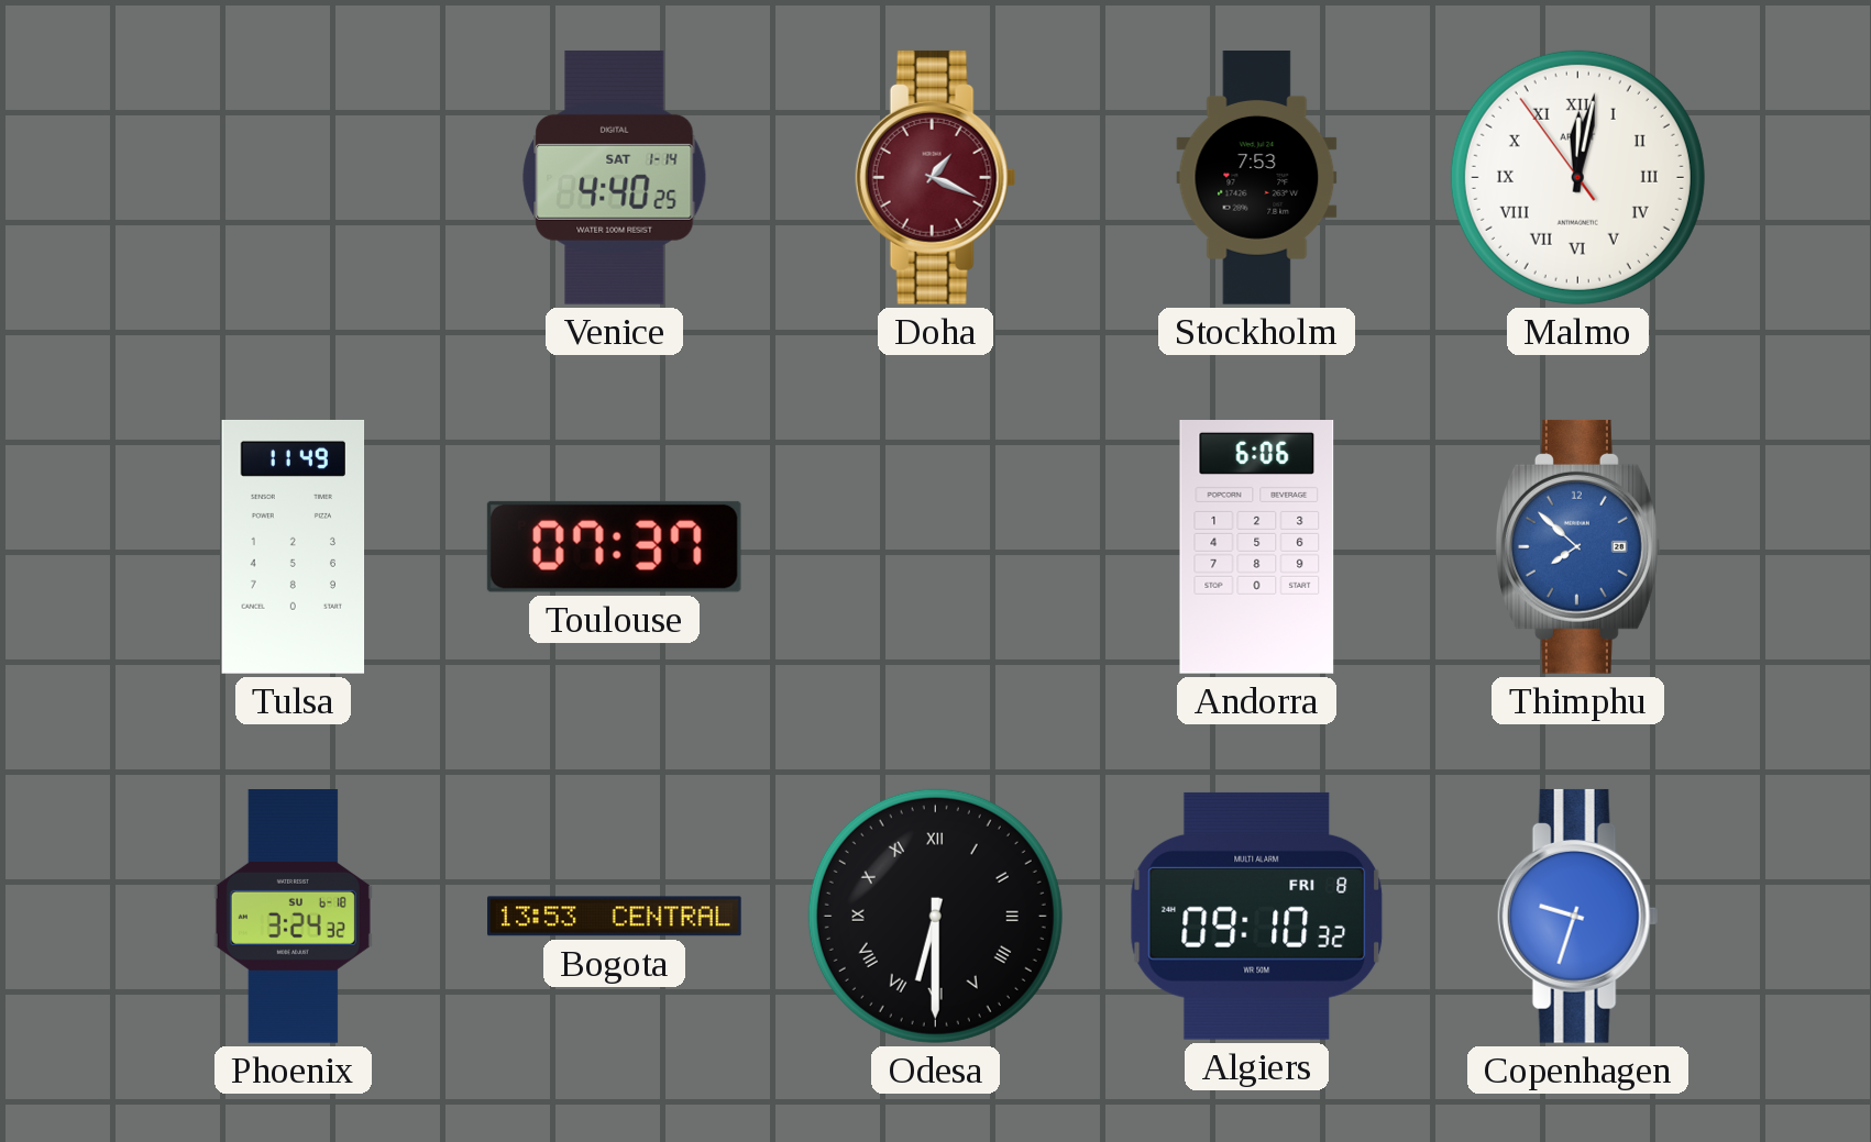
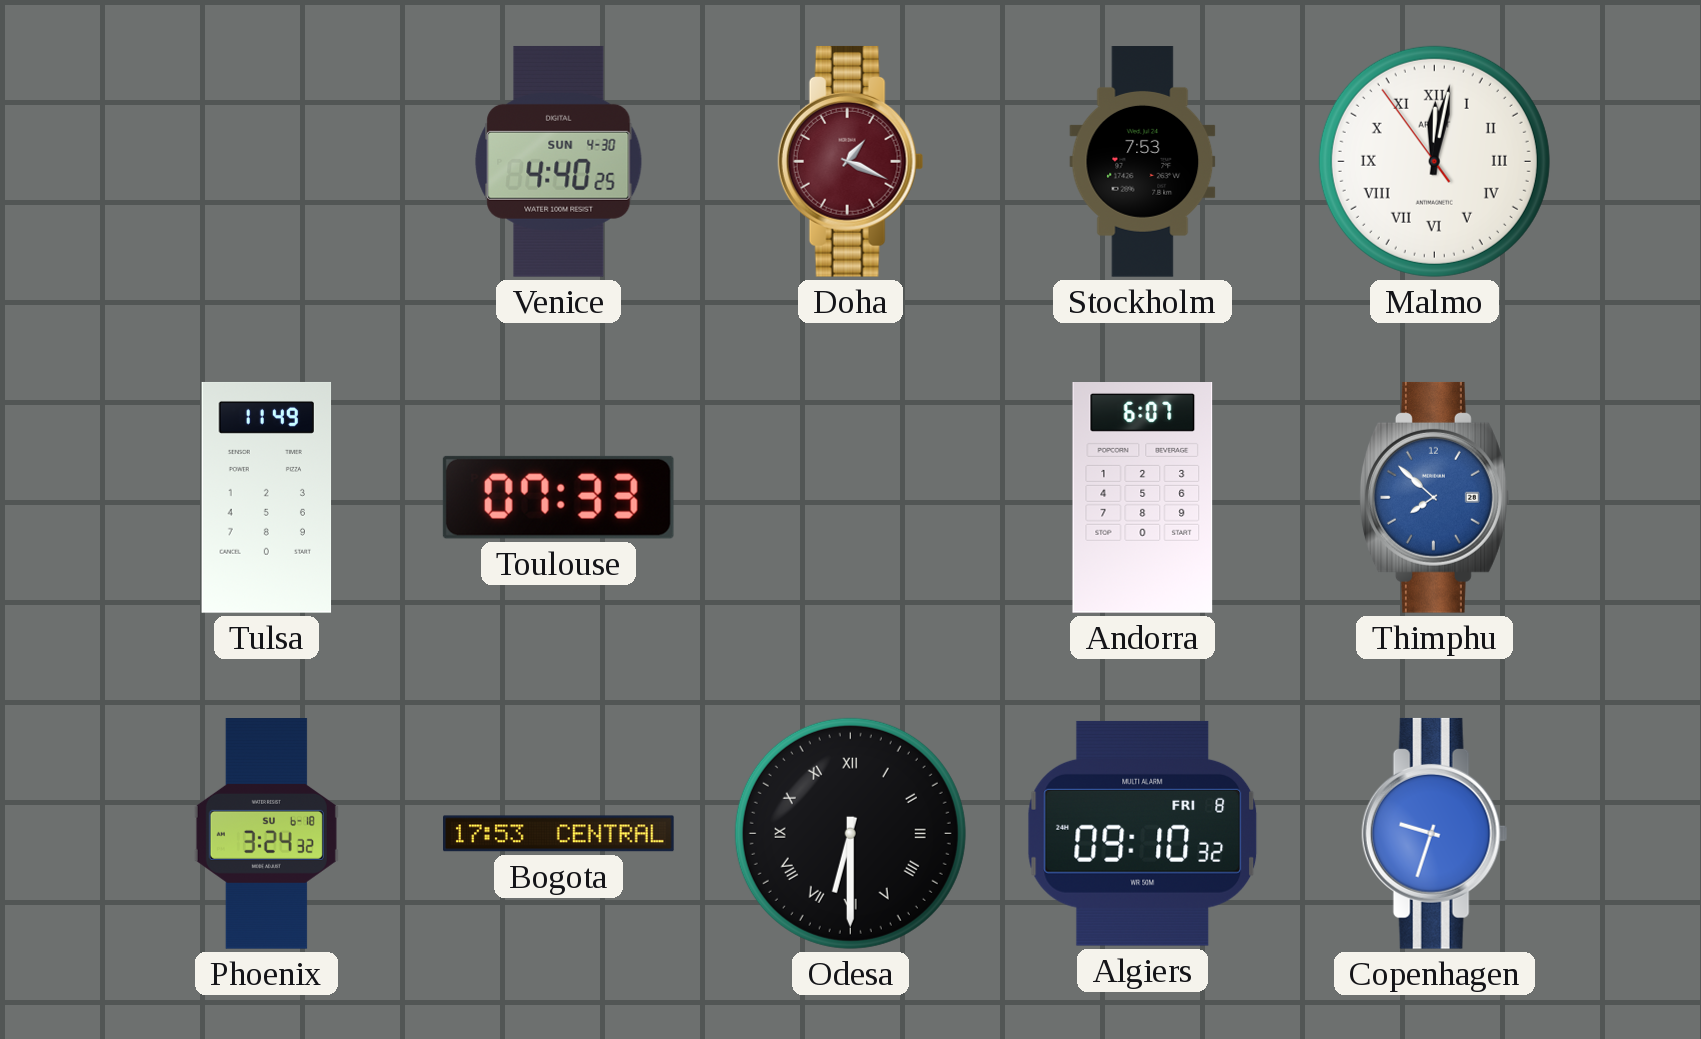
Venice date: SAT 1-14 -> SUN 4-30 (559, 161)
Toulouse: 07:37 -> 07:33 (558, 497)
Andorra: 6:06 -> 6:07 (1143, 498)
Bogota: 13:53 -> 17:53 (559, 834)
